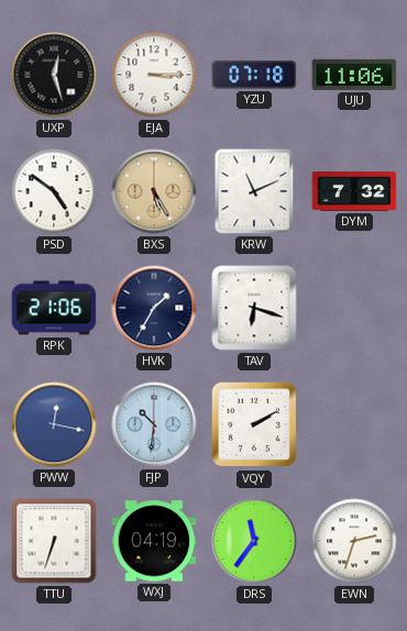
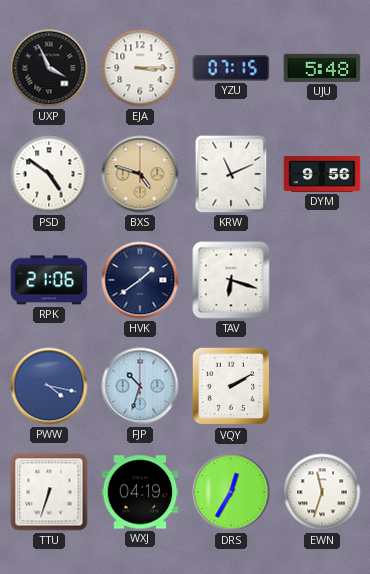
UXP: 12:27 -> 3:56 (49, 68)
YZU: 07:18 -> 07:15 (231, 68)
UJU: 11:06 -> 5:48 (322, 68)
BXS: 5:25 -> 4:48 (140, 174)
DYM: 7:32 -> 9:56 (322, 175)
HVK: 1:35 -> 1:39 (140, 280)
PWW: 12:17 -> 4:17 (49, 386)
FJP: 10:31 -> 10:33 (140, 386)
DRS: 11:36 -> 12:35 (231, 492)
EWN: 2:33 -> 11:33 (322, 492)
